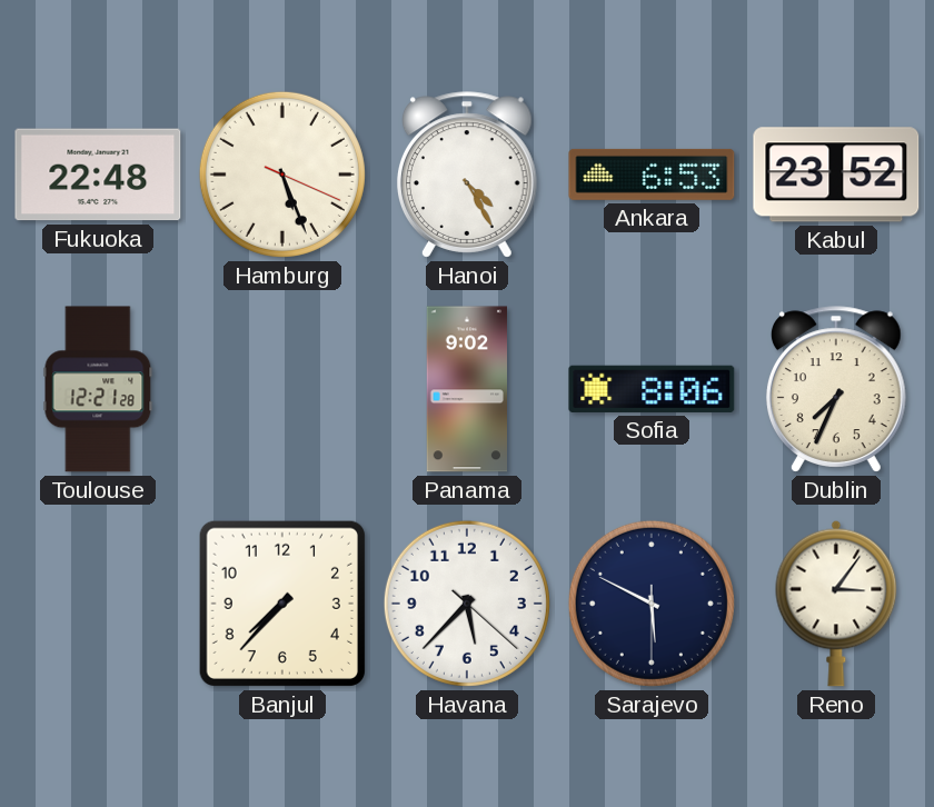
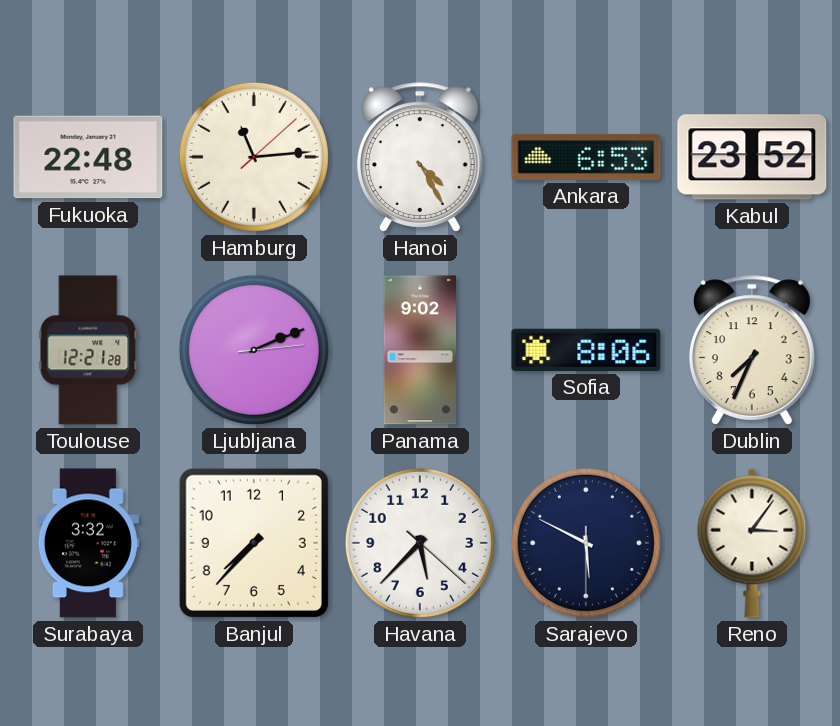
Hamburg: 5:26 -> 11:14 (254, 157)
Ljubljana: none -> 2:11 (254, 350)
Surabaya: none -> 3:32 (88, 543)
